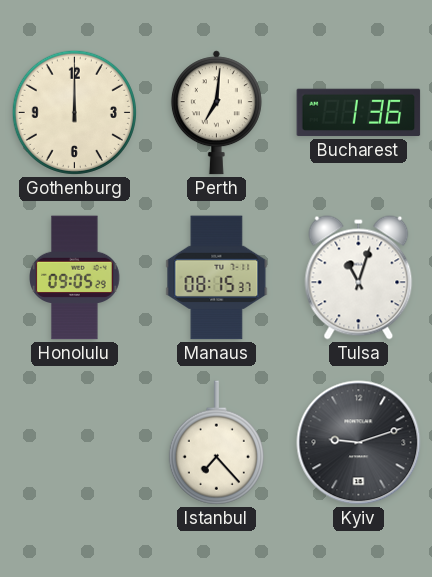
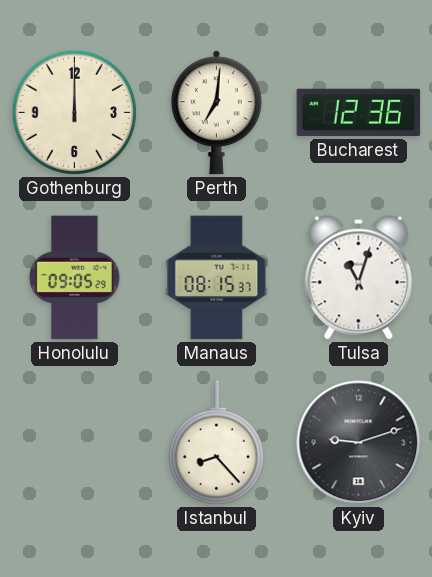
Bucharest: 1:36 -> 12:36 (359, 113)
Istanbul: 7:23 -> 8:23 (216, 443)
